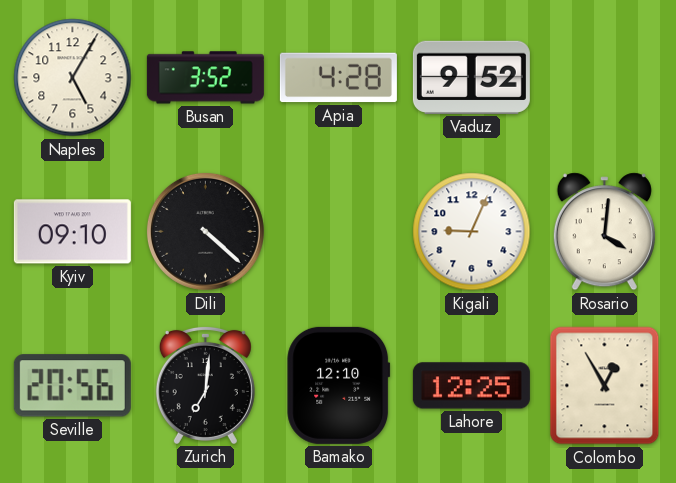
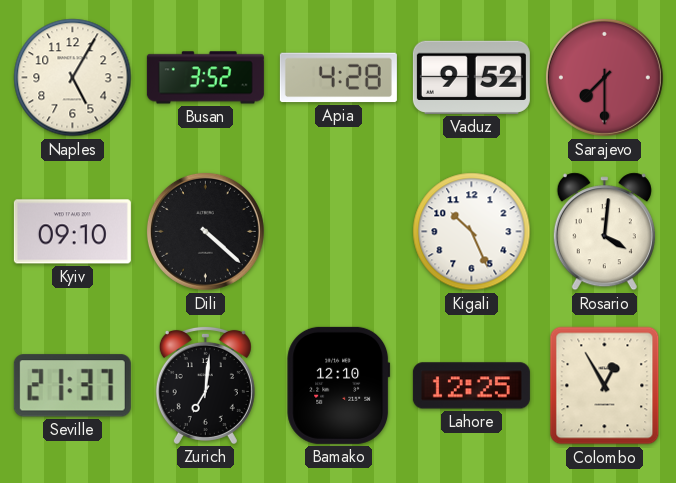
Sarajevo: none -> 7:30 (604, 77)
Kigali: 9:04 -> 10:26 (472, 232)
Seville: 20:56 -> 21:37 (72, 386)
